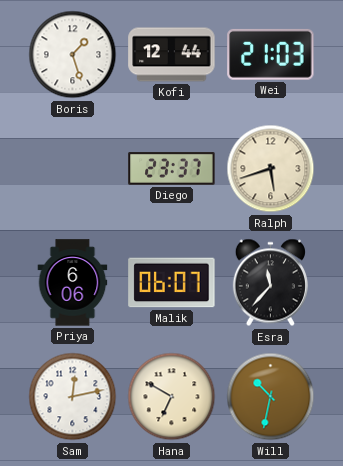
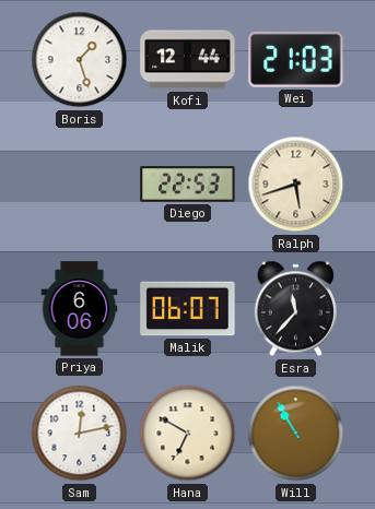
Diego: 23:37 -> 22:53 (188, 185)
Will: 10:32 -> 10:55 (296, 434)
